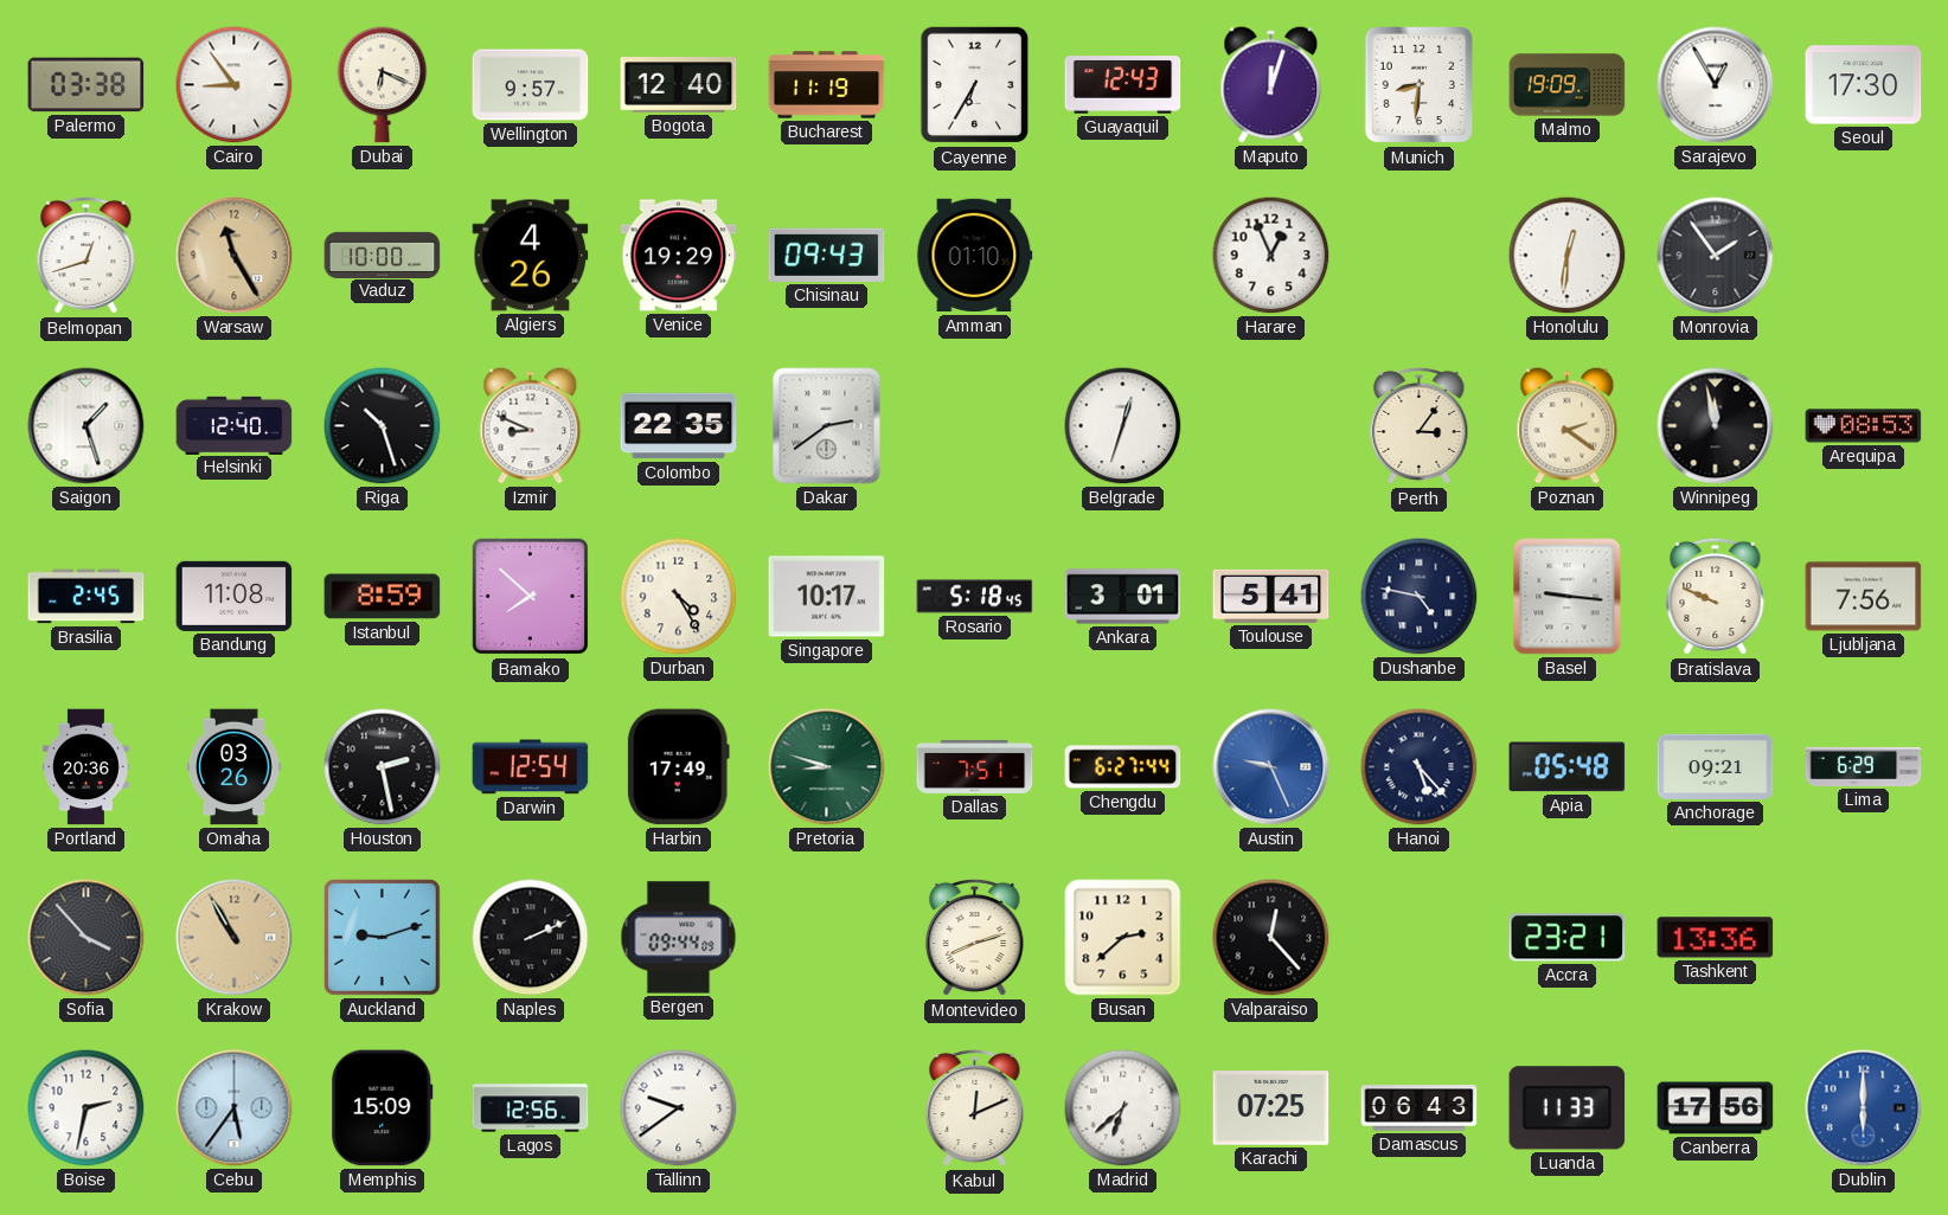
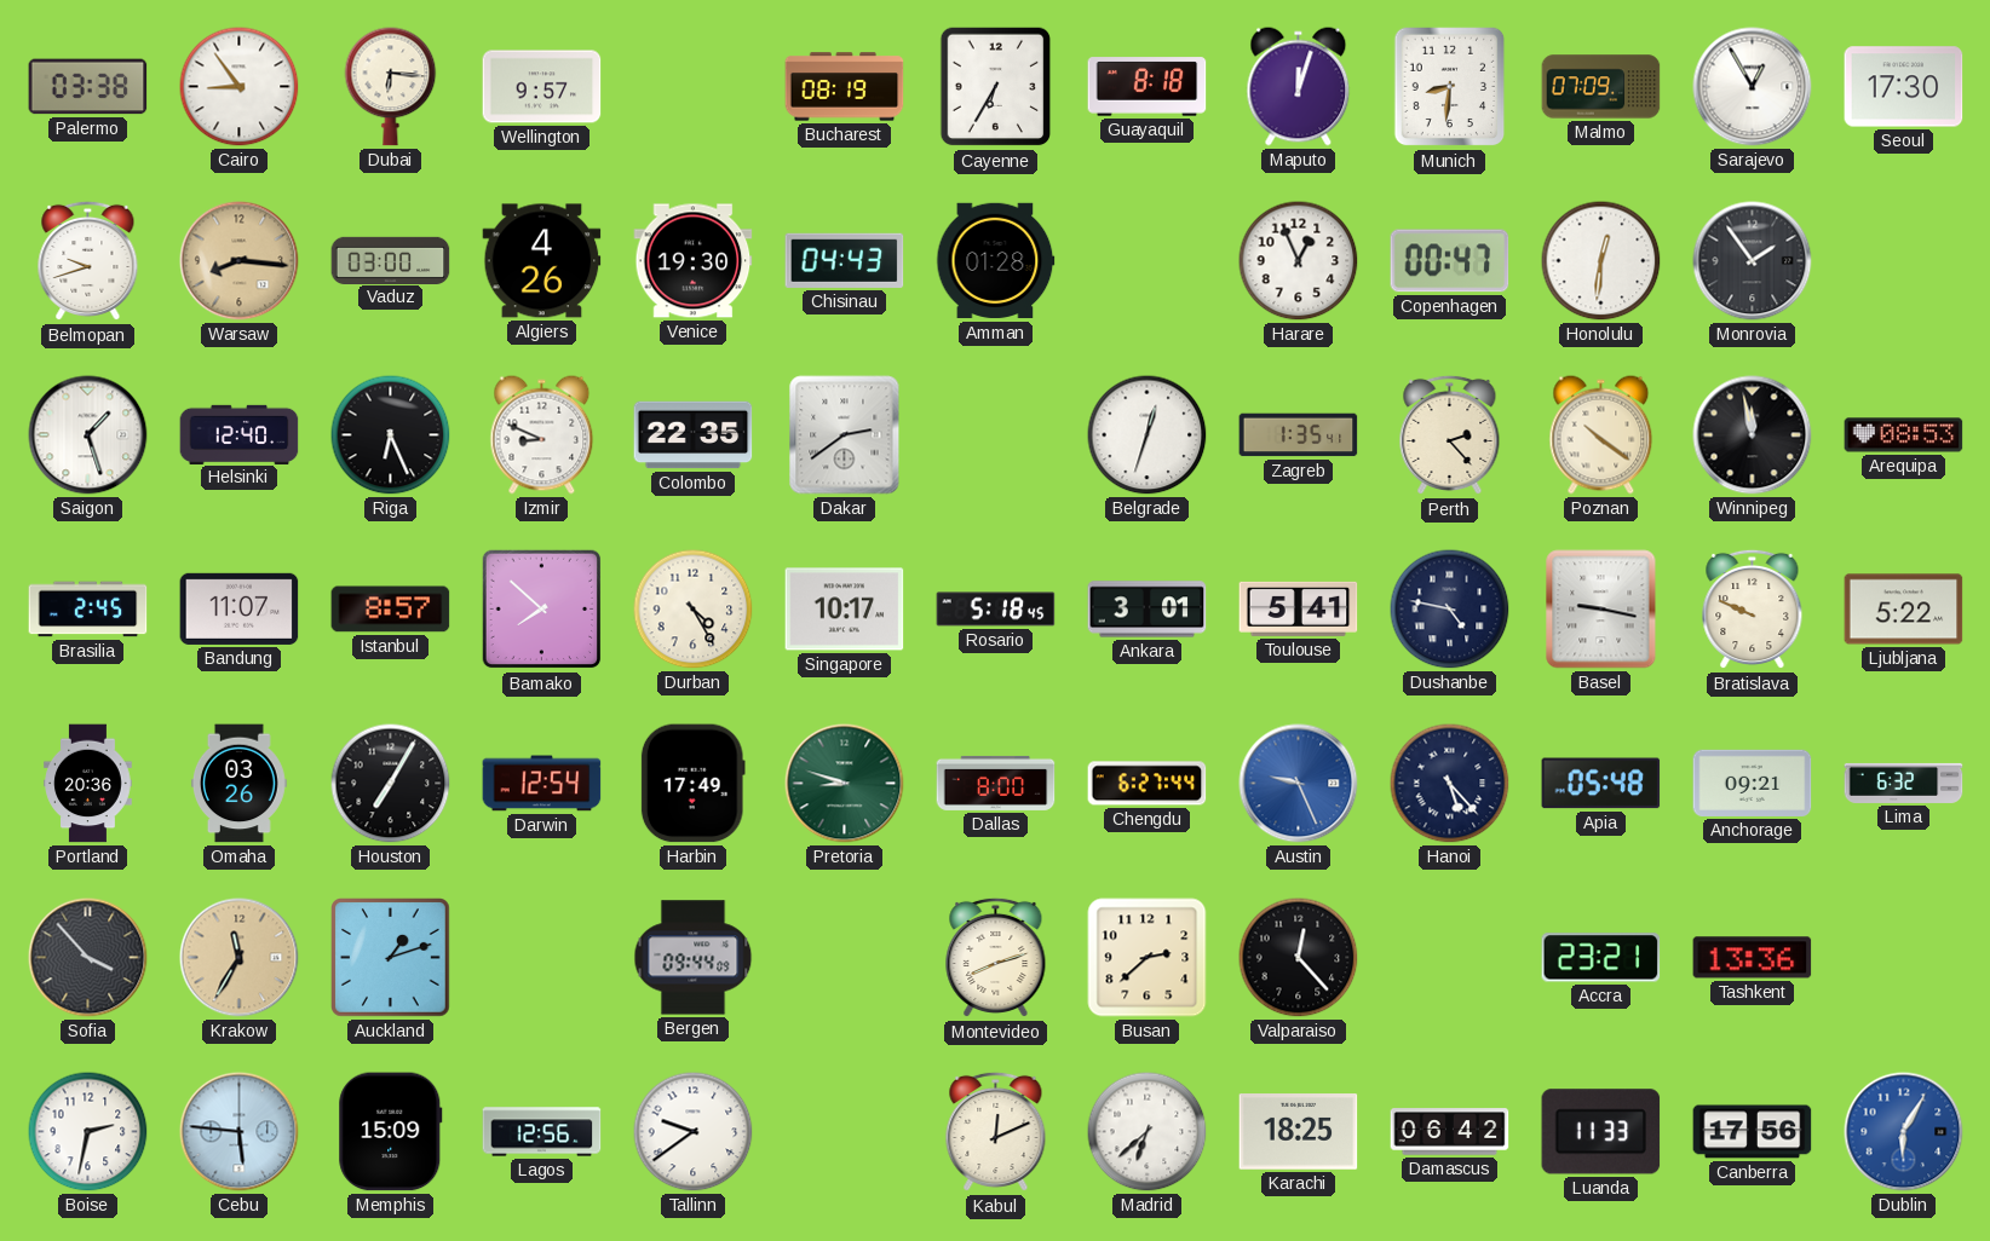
Dubai: 6:19 -> 6:16 (391, 87)
Bogota: 12:40 -> none (679, 85)
Bucharest: 11:19 -> 08:19 (845, 87)
Guayaquil: 12:43 -> 8:18 (1148, 87)
Malmo: 19:09 -> 07:09 (1601, 87)
Belmopan: 12:42 -> 9:42 (88, 261)
Warsaw: 11:25 -> 8:16 (240, 261)
Vaduz: 10:00 -> 03:00 (391, 260)
Venice: 19:29 -> 19:30 (694, 261)
Chisinau: 09:43 -> 04:43 (845, 260)
Amman: 01:10 -> 01:28 (996, 261)
Copenhagen: none -> 00:47 (1450, 261)
Riga: 10:27 -> 6:26 (391, 435)
Zagreb: none -> 1:35 (1299, 435)
Perth: 3:06 -> 2:23 (1450, 435)
Poznan: 2:21 -> 10:21 (1601, 435)
Bandung: 11:08 -> 11:07 (240, 608)
Istanbul: 8:59 -> 8:57 (391, 610)
Basel: 9:16 -> 9:17 (1601, 610)
Ljubljana: 7:56 -> 5:22 (1904, 610)
Houston: 2:28 -> 7:05 (391, 784)
Dallas: 7:51 -> 8:00 (996, 783)
Lima: 6:29 -> 6:32 (1904, 783)
Krakow: 10:55 -> 11:35 (240, 958)
Auckland: 9:12 -> 1:12 (391, 958)
Naples: 2:11 -> none (531, 938)
Cebu: 5:36 -> 5:46 (240, 1132)
Karachi: 07:25 -> 18:25 (1299, 1132)
Damascus: 06:43 -> 06:42 (1450, 1132)
Dublin: 6:00 -> 6:05 (1904, 1132)
